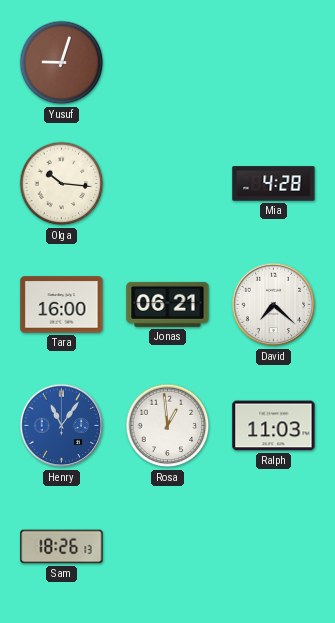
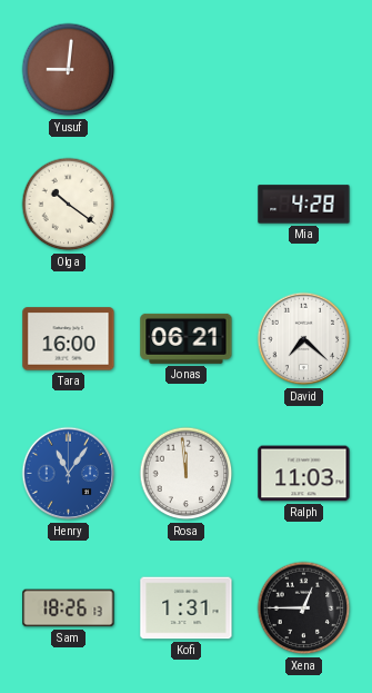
Yusuf: 9:03 -> 9:01 (69, 70)
Olga: 10:16 -> 10:21 (69, 205)
Rosa: 12:59 -> 11:59 (187, 474)
Kofi: none -> 1:31 (187, 608)
Xena: none -> 12:45 (304, 608)
